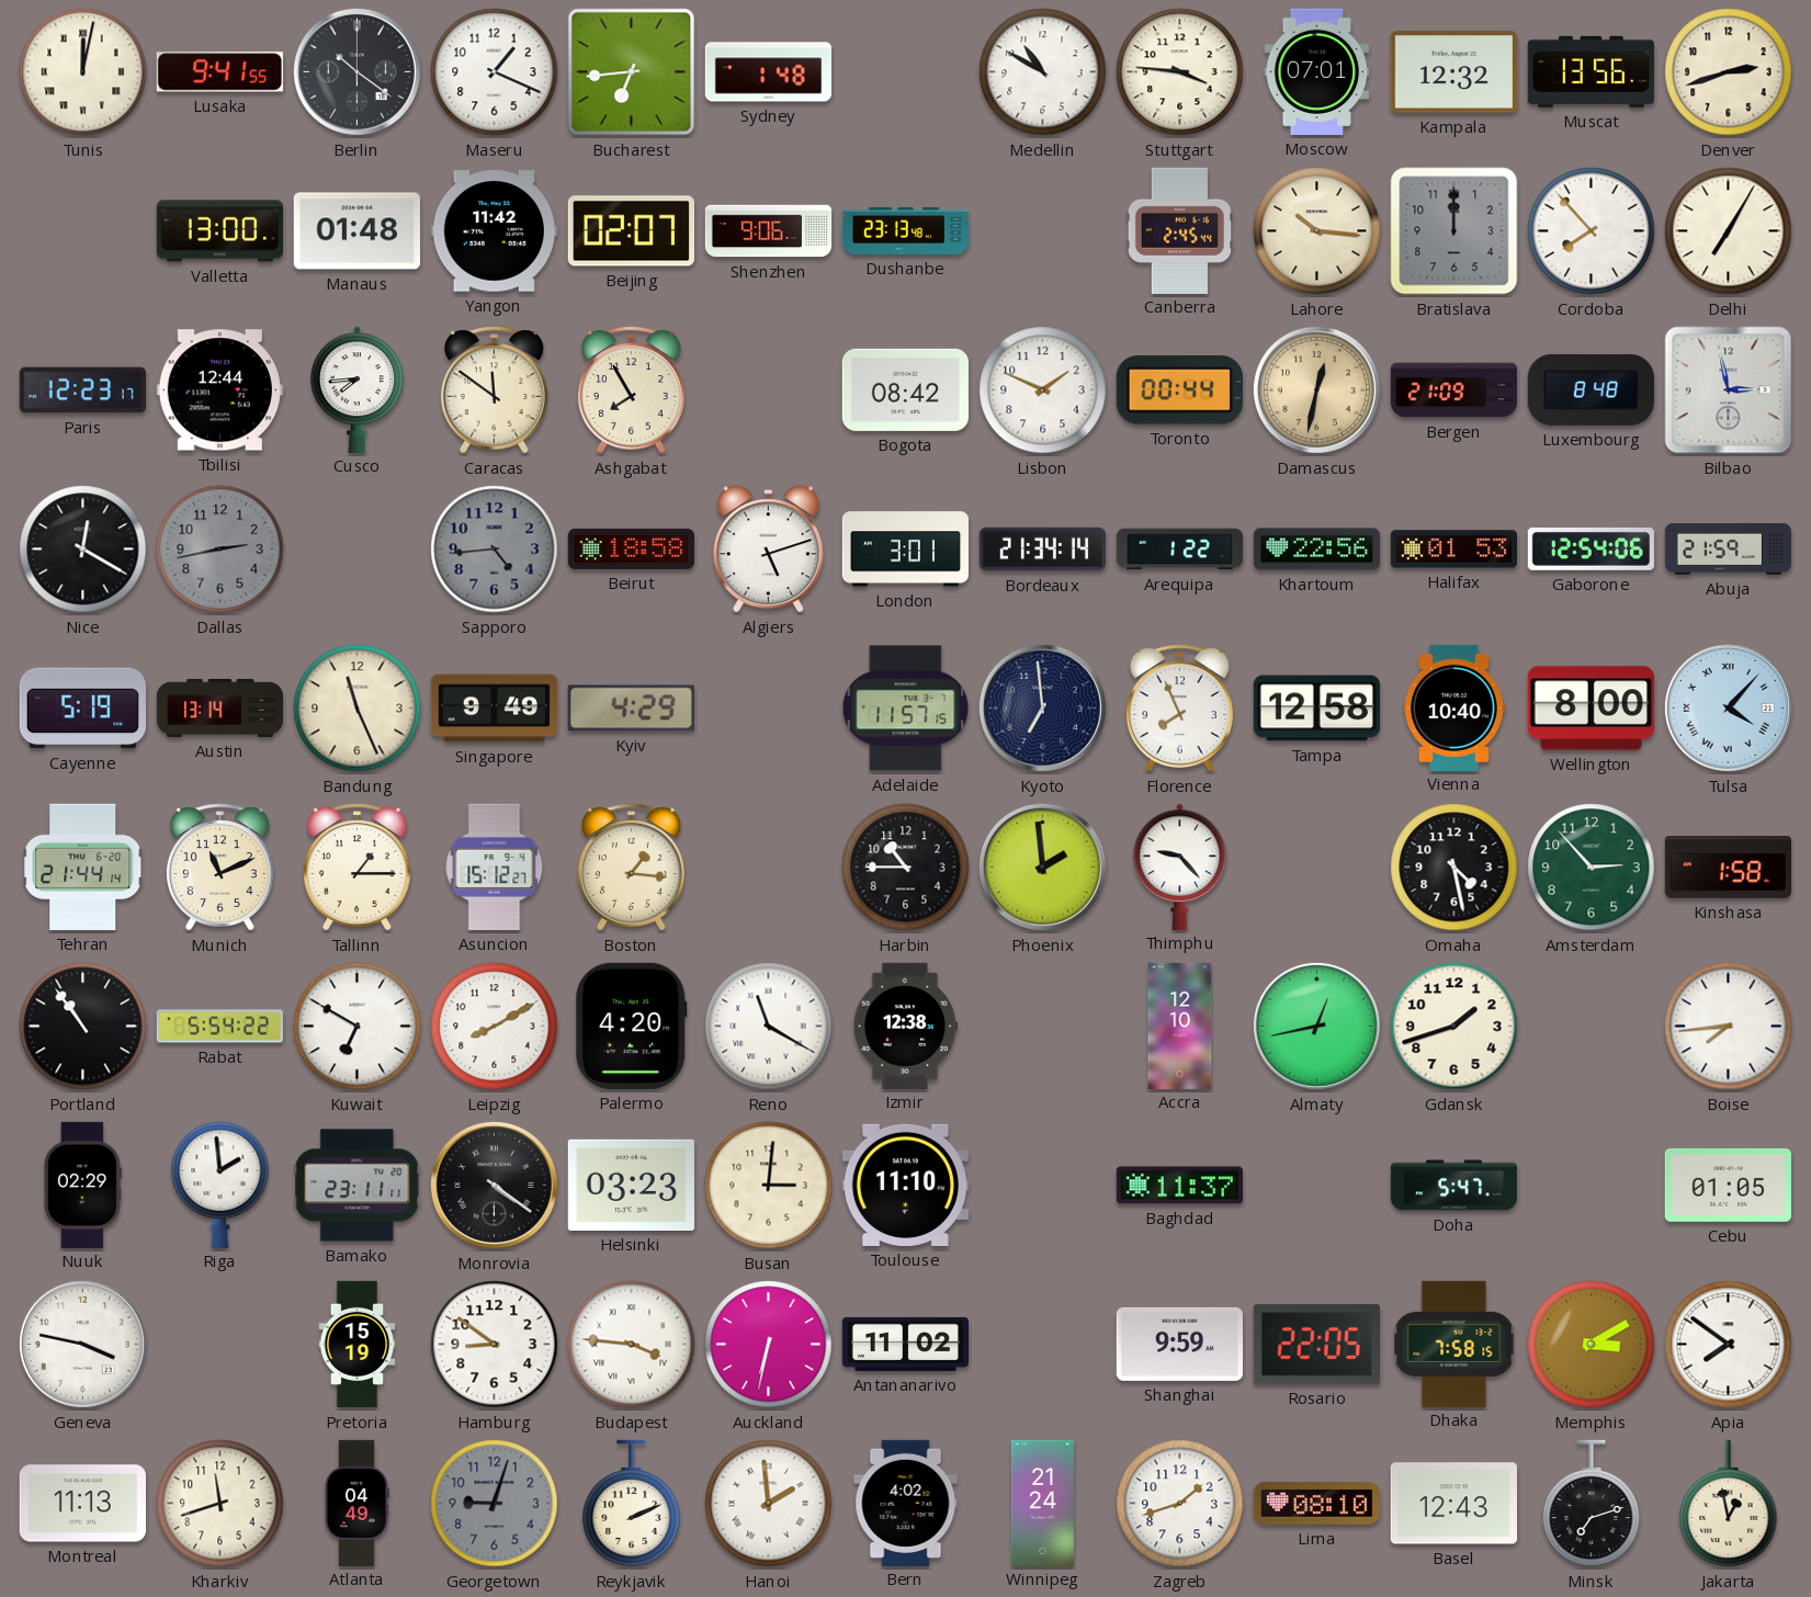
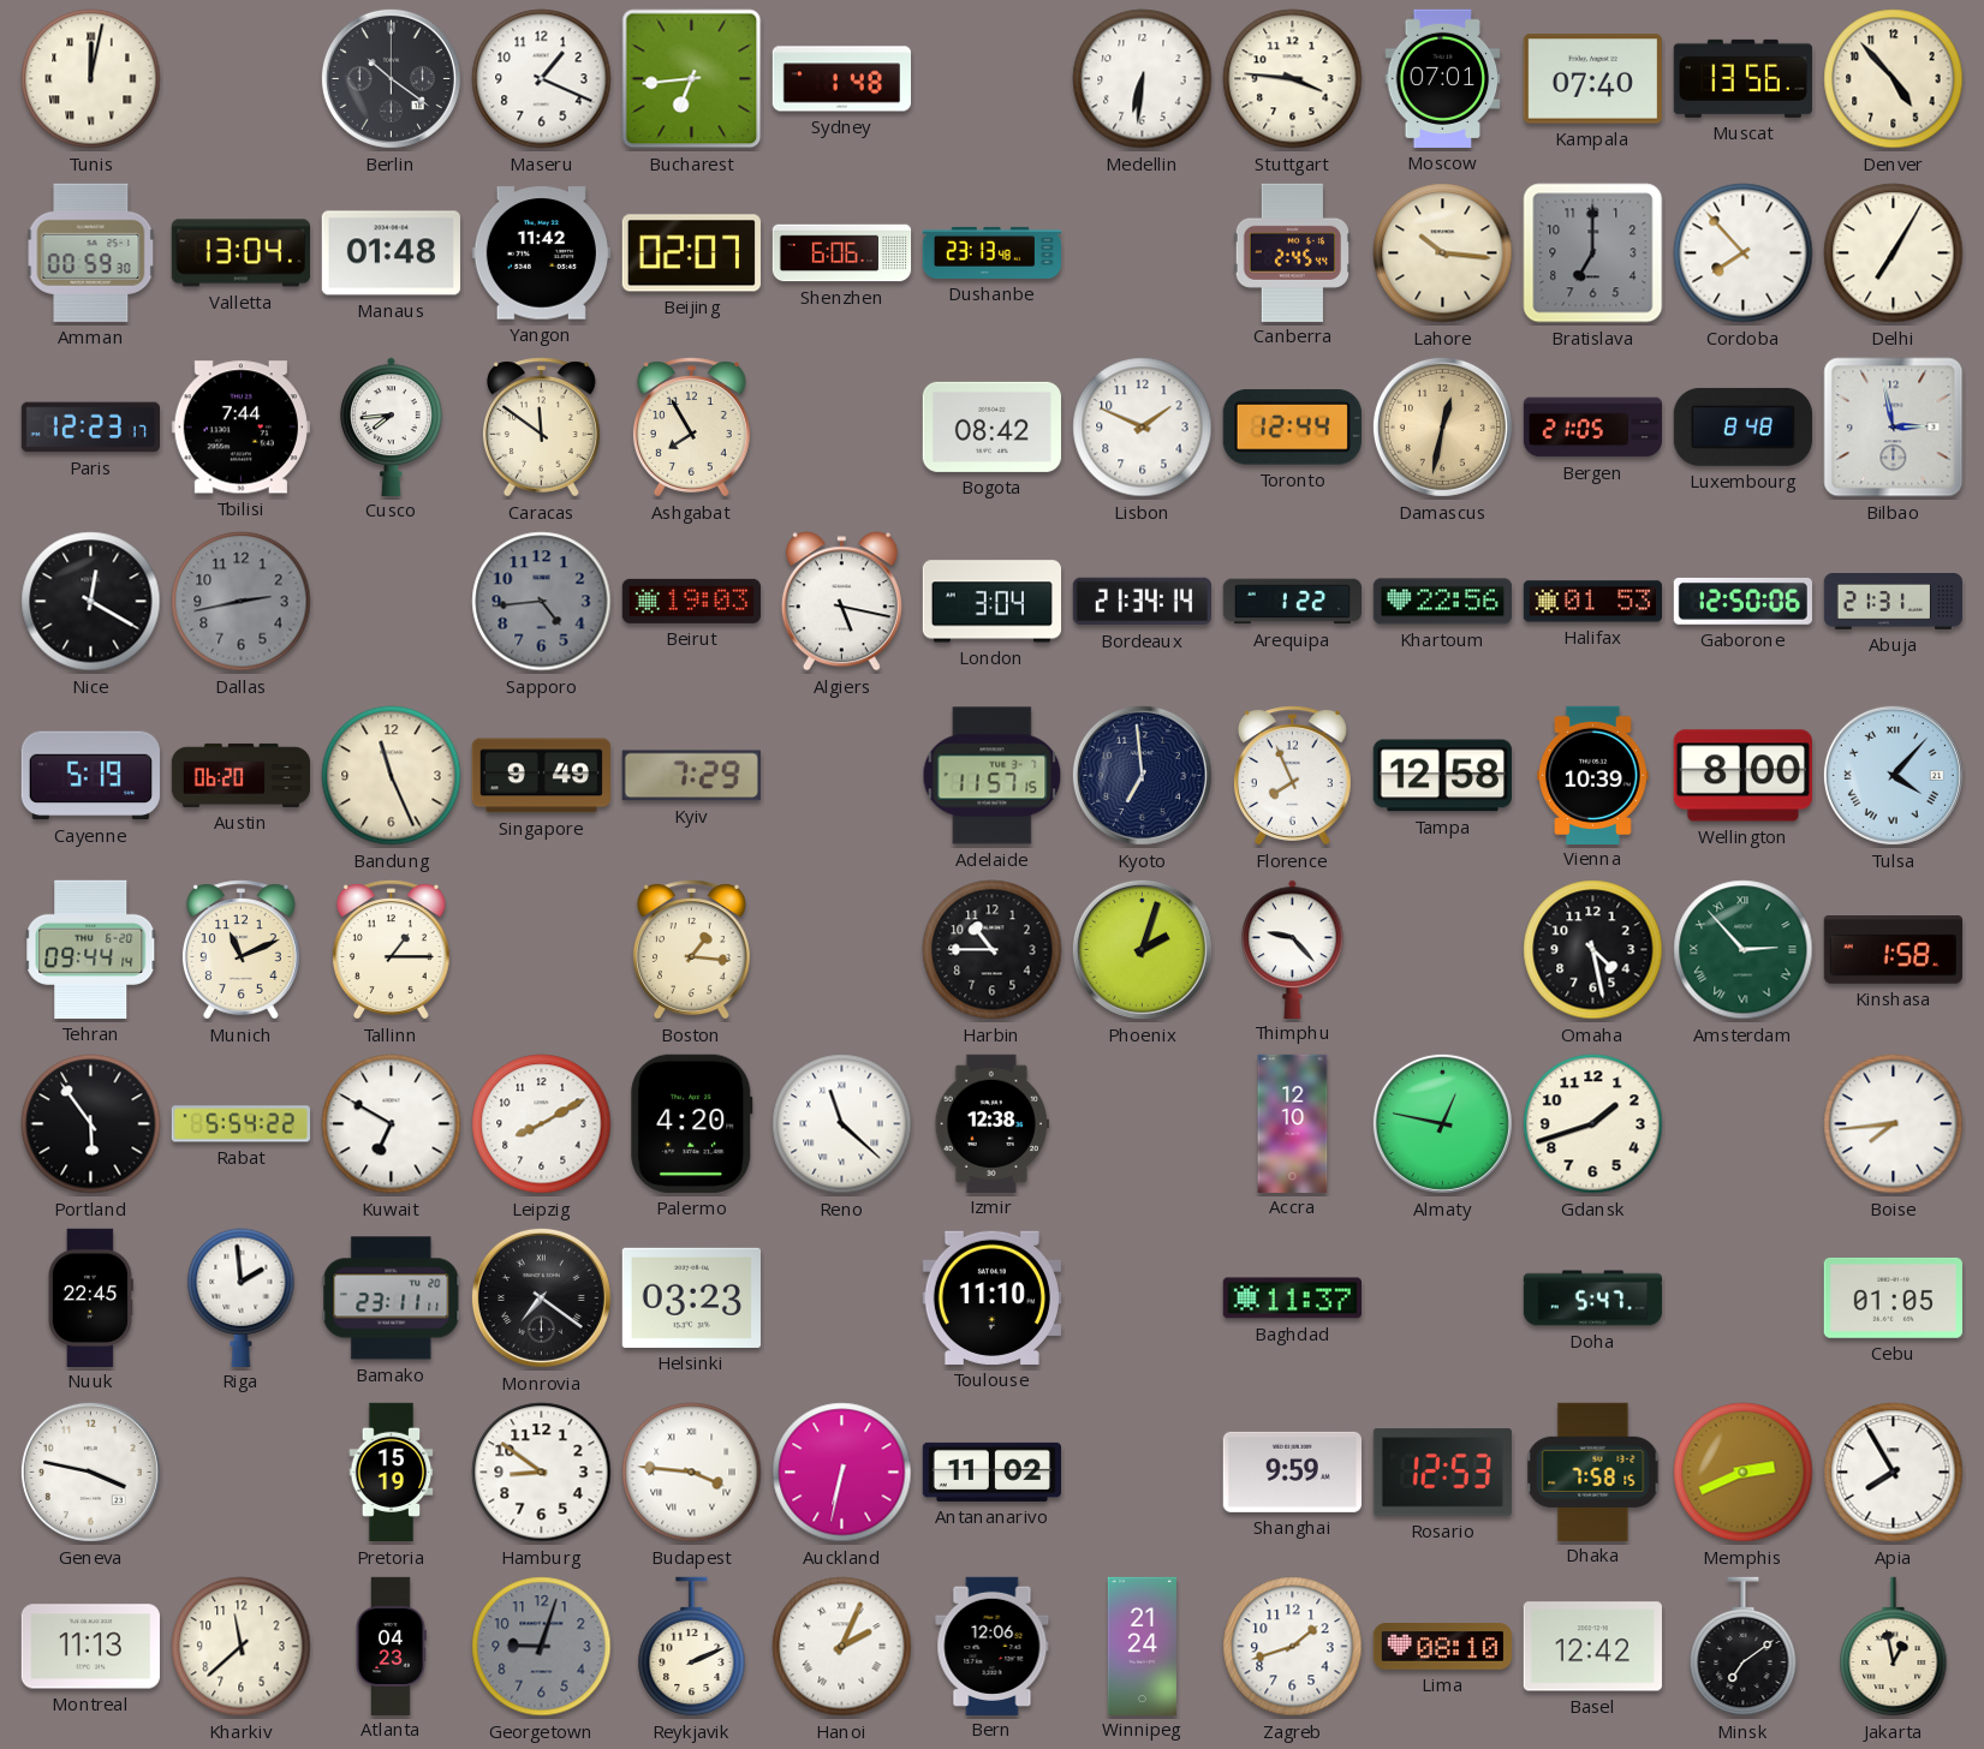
Lusaka: 9:41 -> none (219, 72)
Medellin: 10:50 -> 6:31 (1143, 79)
Kampala: 12:32 -> 07:40 (1592, 79)
Denver: 2:42 -> 4:53 (1894, 79)
Amman: none -> 00:59 (91, 252)
Valletta: 13:00 -> 13:04 (240, 253)
Shenzhen: 9:06 -> 6:06 (842, 253)
Bratislava: 12:00 -> 7:00 (1593, 253)
Tbilisi: 12:44 -> 7:44 (240, 428)
Toronto: 00:44 -> 12:44 (1292, 428)
Bergen: 21:09 -> 21:05 (1593, 428)
Beirut: 18:58 -> 19:03 (691, 601)
Algiers: 5:12 -> 5:17 (841, 602)
London: 3:01 -> 3:04 (991, 602)
Gaborone: 12:54 -> 12:50 (1742, 601)
Abuja: 21:59 -> 21:31 (1893, 602)
Austin: 13:14 -> 06:20 (242, 775)
Kyiv: 4:29 -> 7:29 (691, 776)
Vienna: 10:40 -> 10:39 (1593, 775)
Tehran: 21:44 -> 09:44 (91, 949)
Asuncion: 15:12 -> none (495, 867)
Phoenix: 1:59 -> 2:03 (1142, 949)
Amsterdam numerals: Arabic -> Roman (1744, 950)
Portland: 10:54 -> 5:54 (91, 1124)
Reno: 11:20 -> 11:22 (842, 1124)
Almaty: 12:43 -> 12:47 (1442, 1123)
Nuuk: 02:29 -> 22:45 (90, 1297)
Monrovia: 4:21 -> 7:21 (541, 1297)
Busan: 3:01 -> none (769, 1186)
Rosario: 22:05 -> 12:53 (1442, 1473)
Memphis: 3:10 -> 2:41 (1744, 1473)
Apia: 7:51 -> 7:55 (1894, 1473)
Kharkiv: 11:42 -> 11:38 (242, 1647)
Atlanta: 04:49 -> 04:23 (391, 1646)
Hanoi: 1:59 -> 2:04 (842, 1647)
Bern: 4:02 -> 12:06 (993, 1646)
Basel: 12:43 -> 12:42 (1592, 1647)
Minsk: 7:12 -> 7:09 (1744, 1647)
